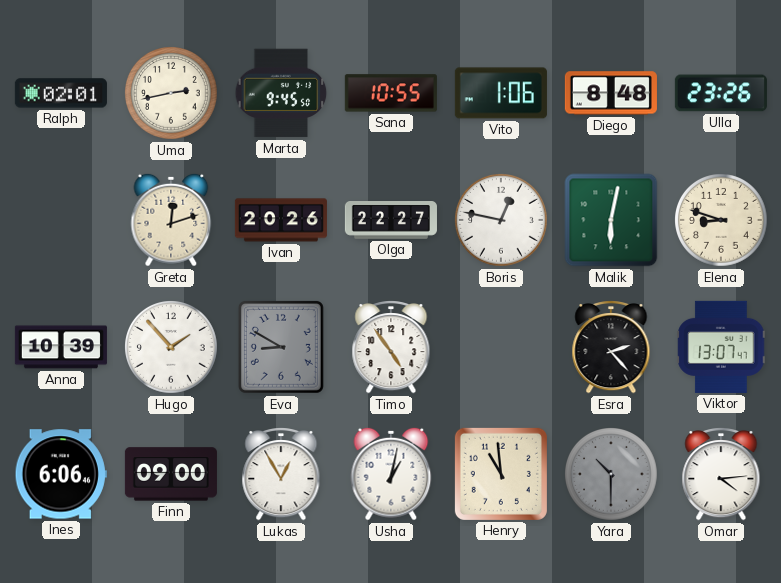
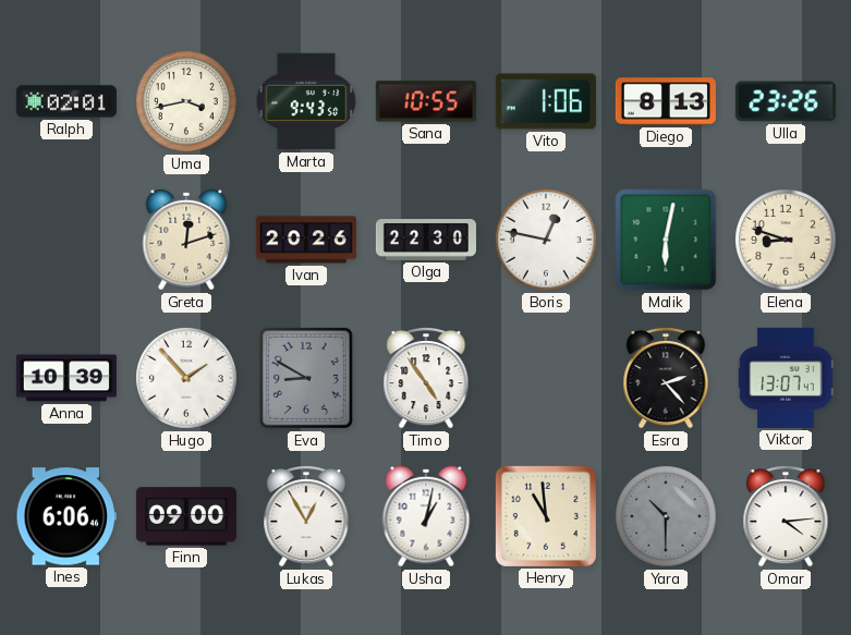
Uma: 2:43 -> 3:43 (187, 102)
Marta: 9:45 -> 9:43 (306, 101)
Diego: 8:48 -> 8:13 (666, 101)
Olga: 22:27 -> 22:30 (426, 241)
